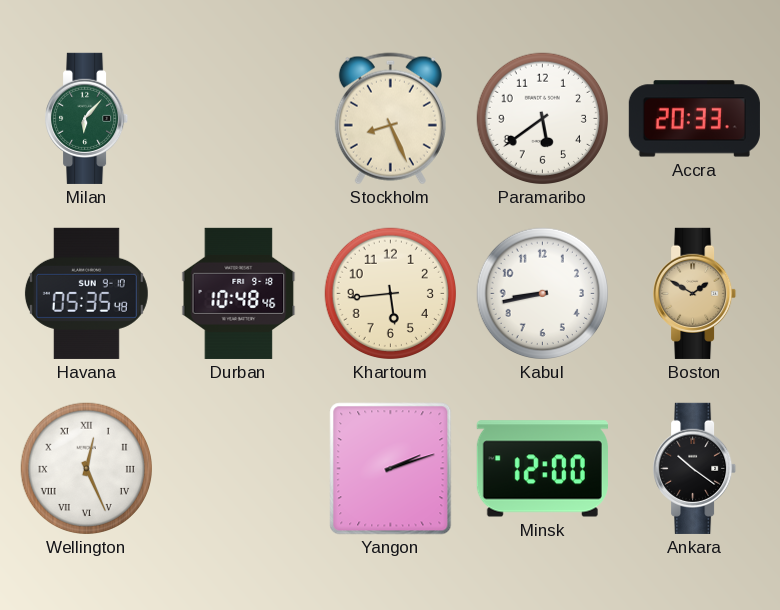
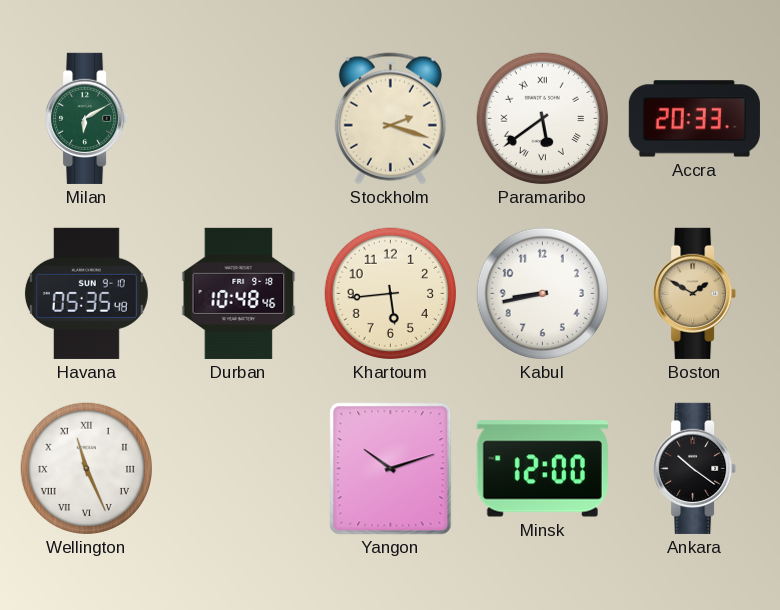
Milan: 6:07 -> 6:10 (87, 118)
Stockholm: 8:26 -> 2:18 (390, 119)
Paramaribo numerals: Arabic -> Roman (543, 119)
Wellington: 12:26 -> 11:26 (87, 469)
Yangon: 2:12 -> 10:12 (391, 469)
